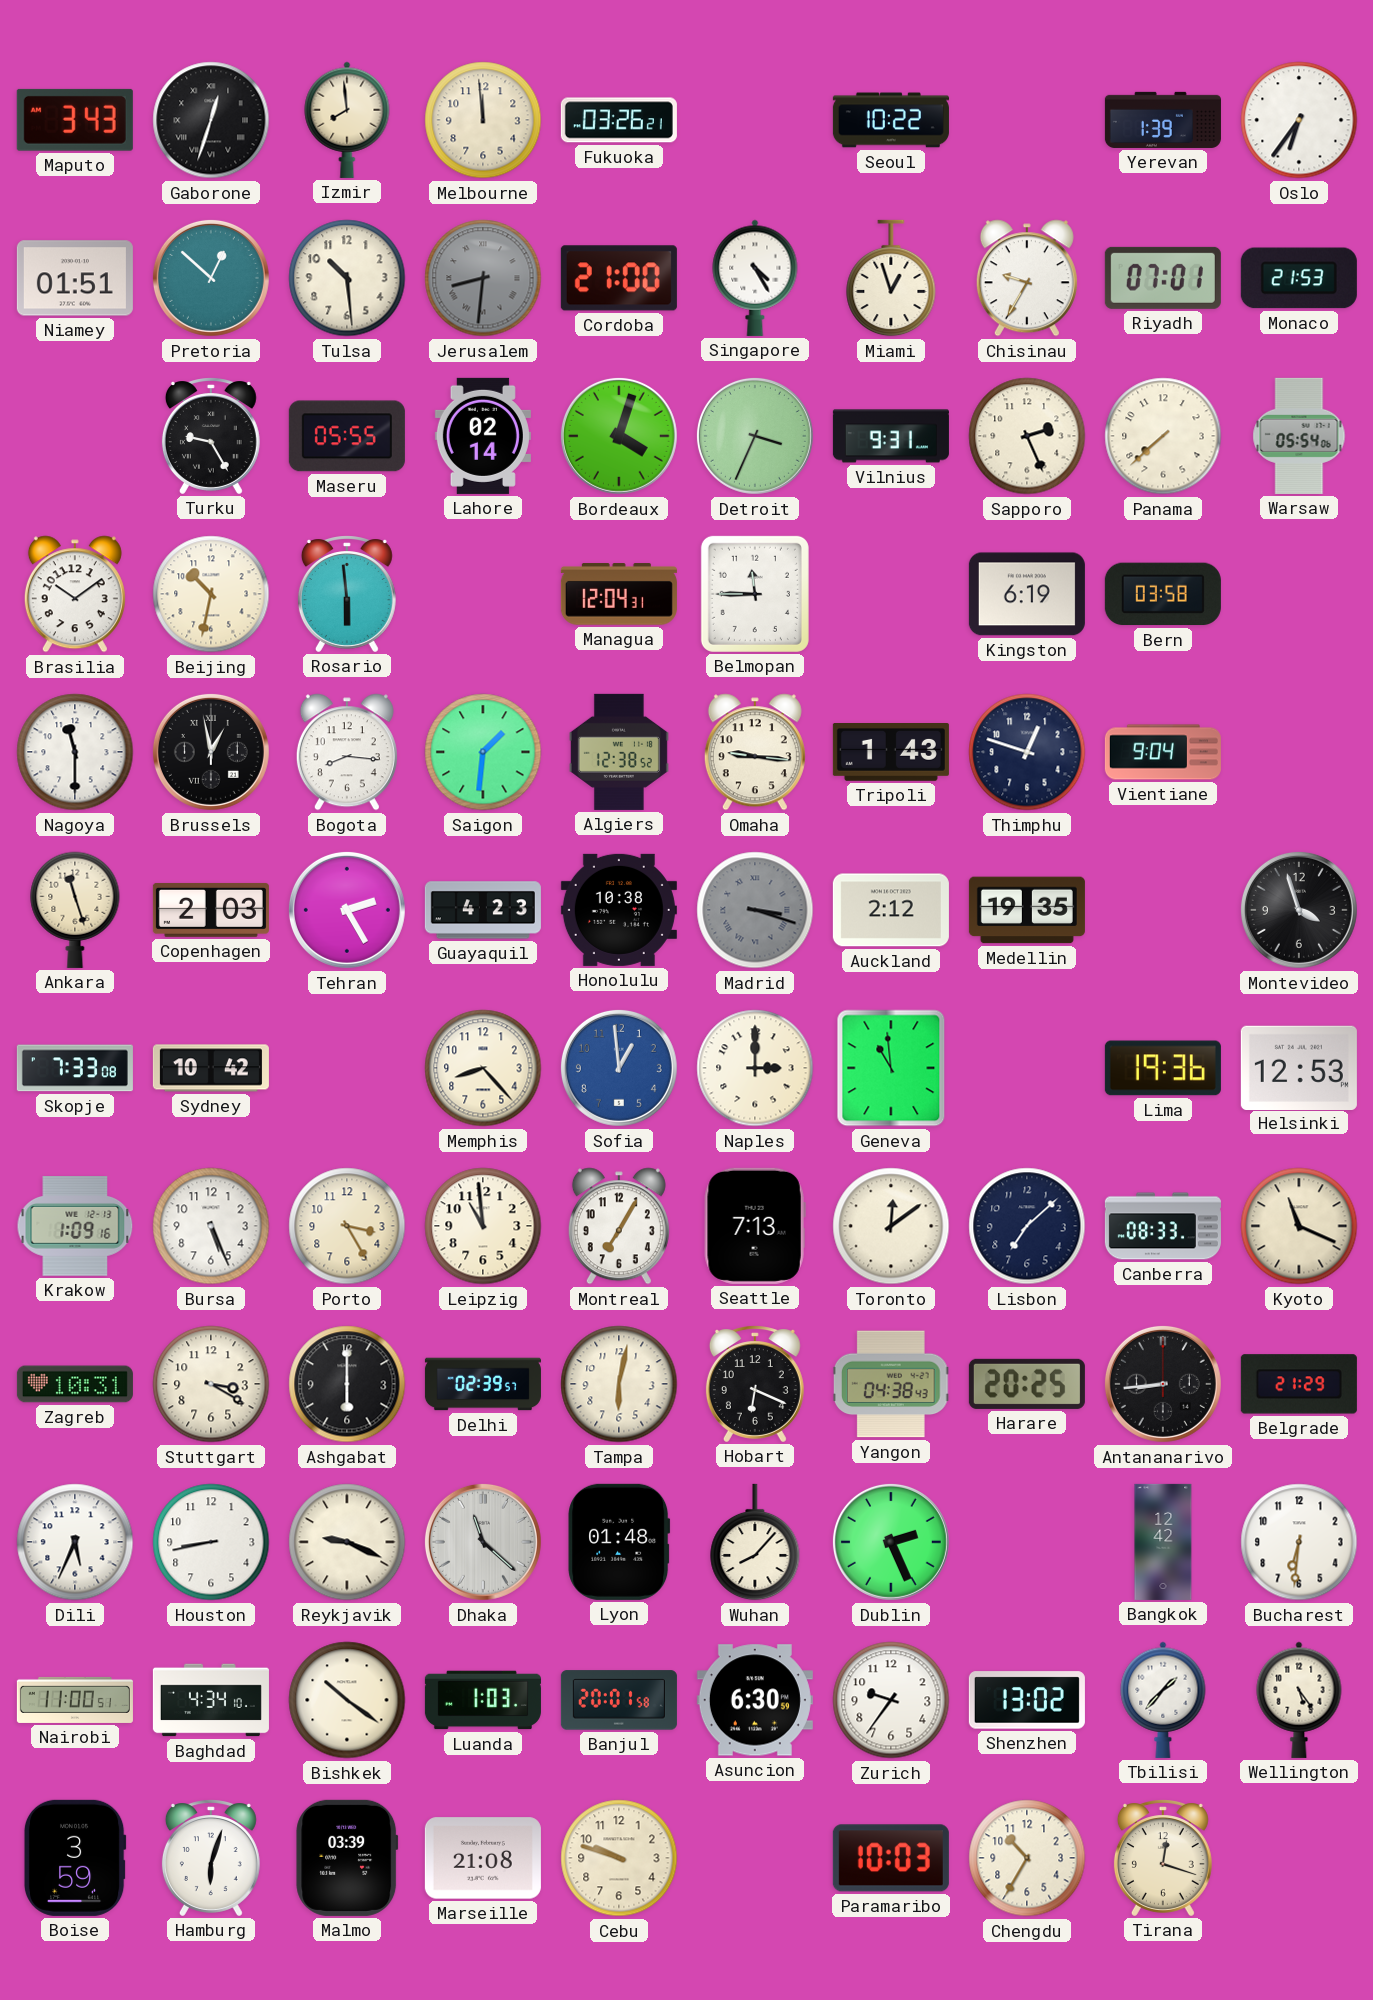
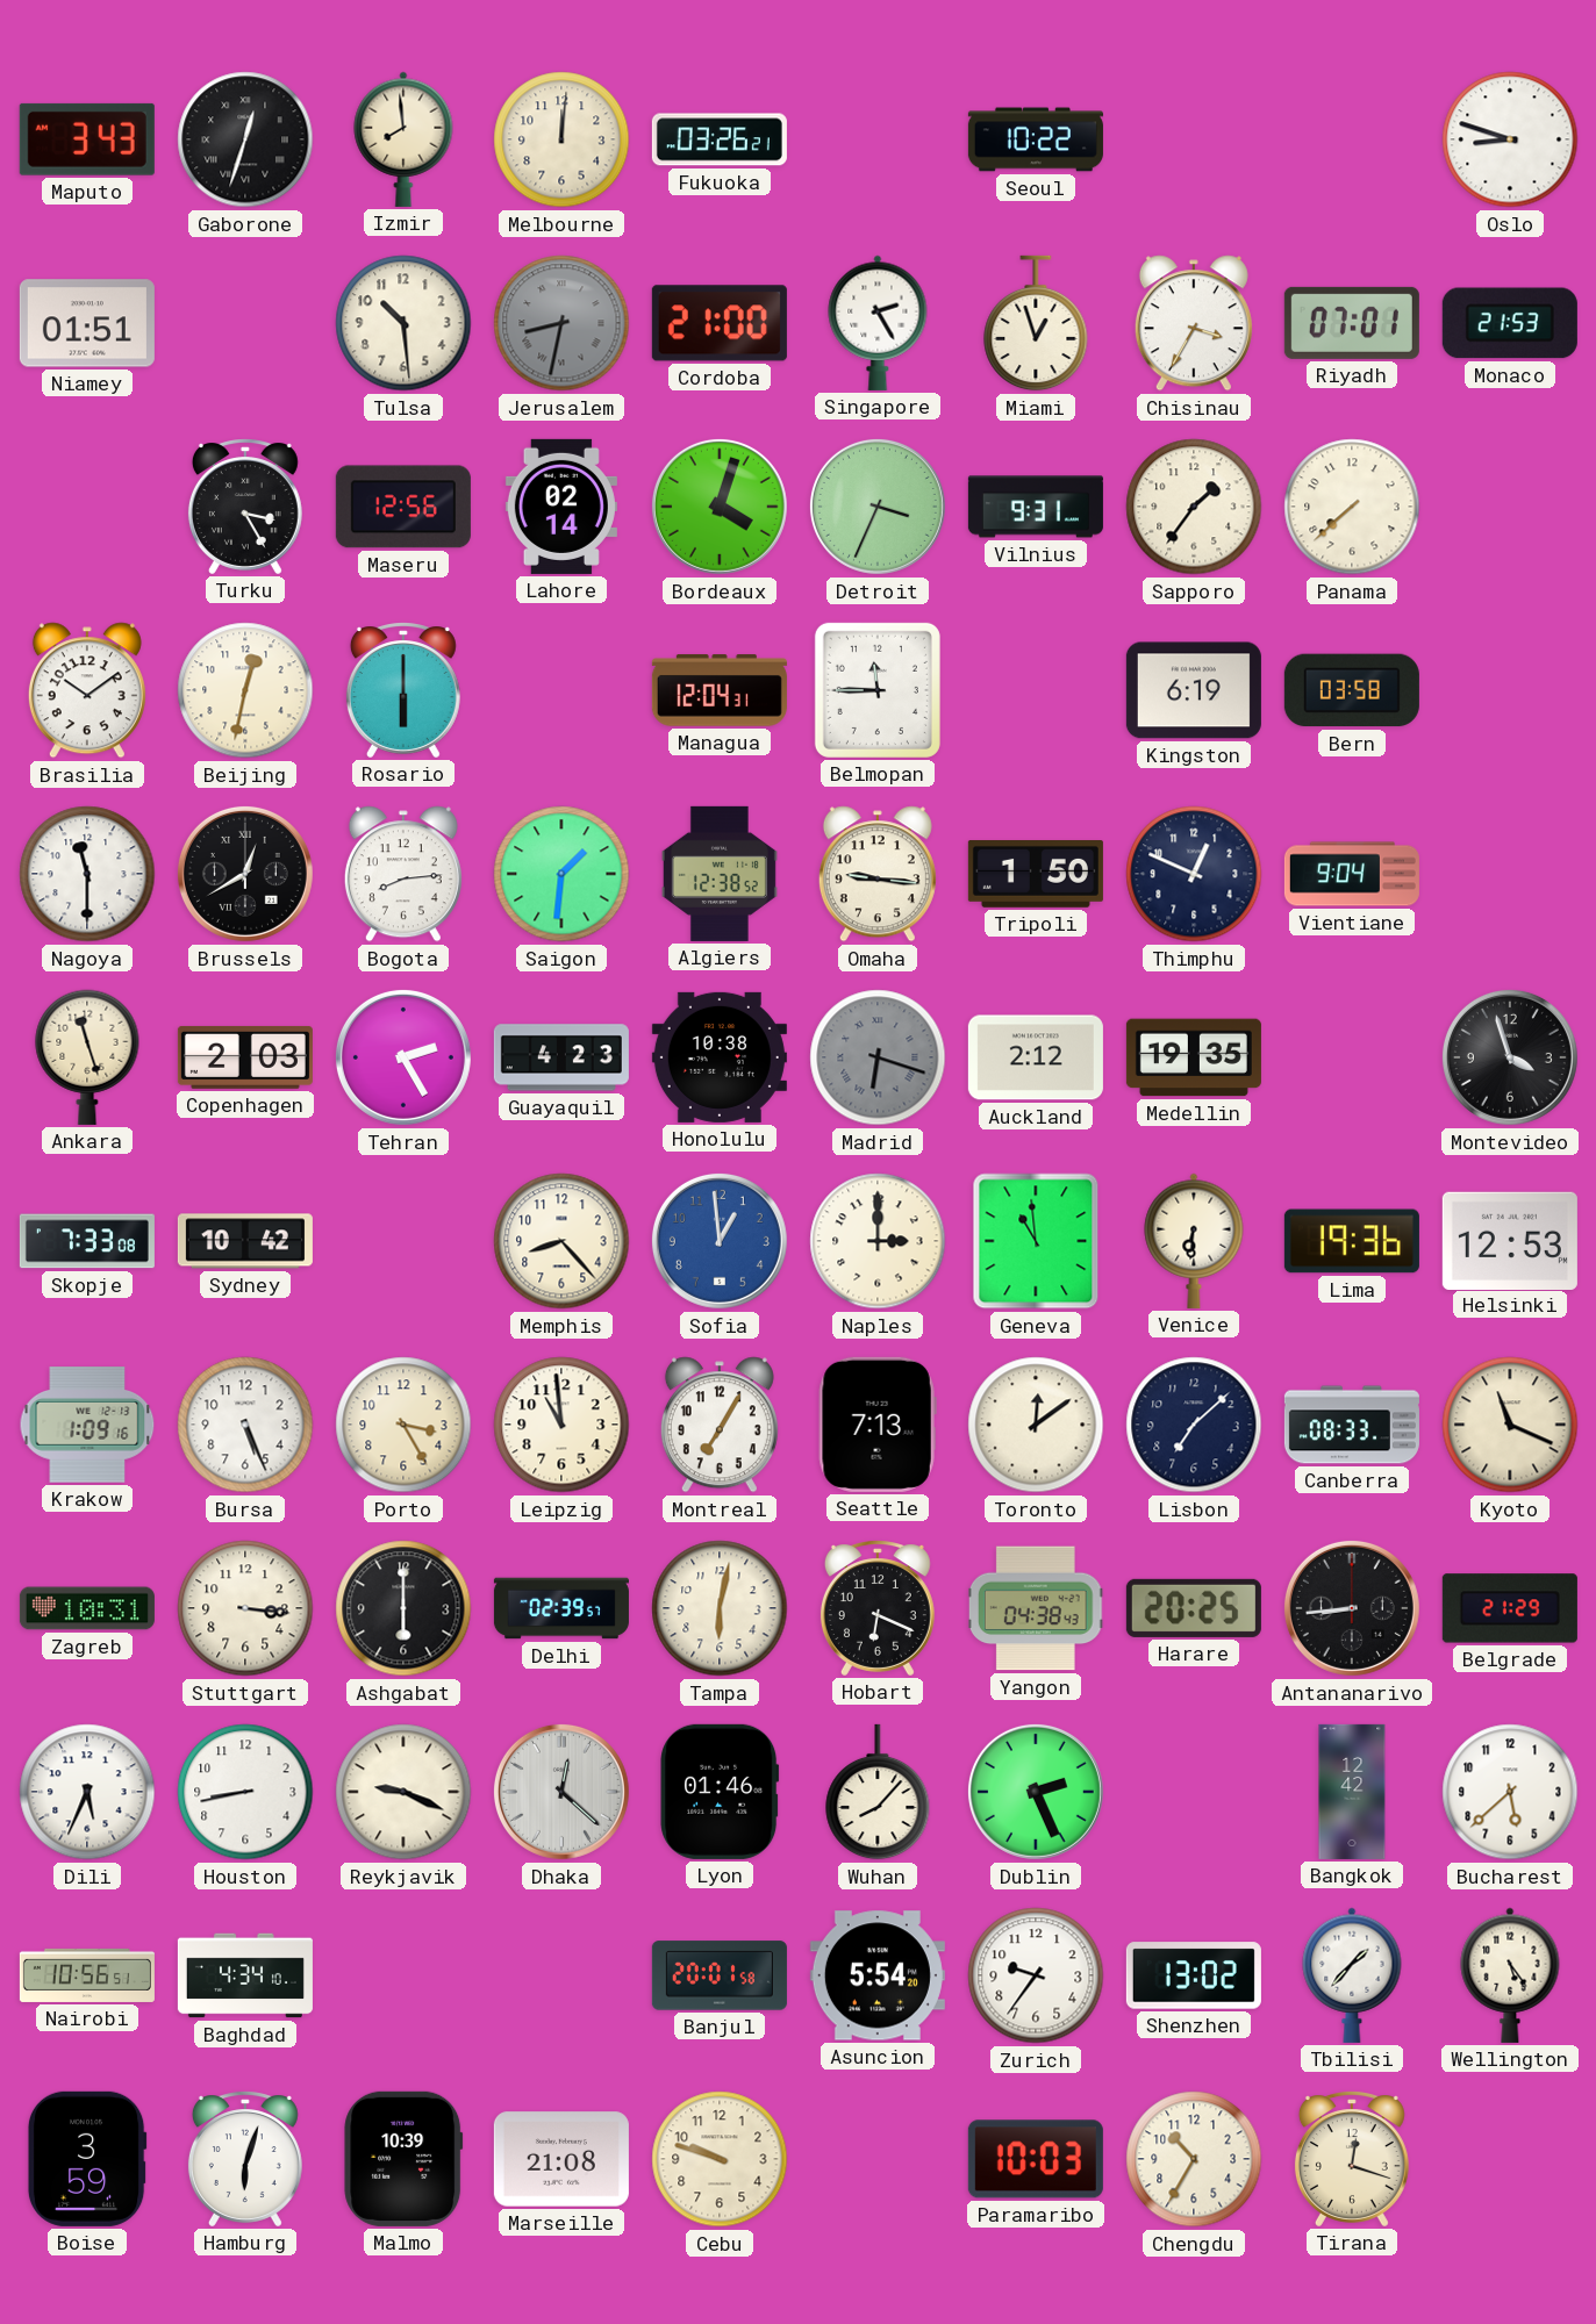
Melbourne: 11:59 -> 12:01 (561, 139)
Yerevan: 1:39 -> none (1163, 120)
Oslo: 6:36 -> 8:48 (1510, 139)
Pretoria: 12:52 -> none (211, 278)
Jerusalem: 8:31 -> 8:32 (561, 323)
Singapore: 4:25 -> 2:25 (878, 323)
Chisinau: 9:35 -> 3:35 (1194, 323)
Turku: 9:25 -> 3:25 (245, 507)
Maseru: 05:55 -> 12:56 (403, 507)
Sapporo: 2:26 -> 1:36 (1194, 507)
Warsaw: 05:54 -> none (1299, 436)
Beijing: 10:32 -> 12:32 (245, 690)
Rosario: 5:59 -> 6:00 (403, 690)
Brussels: 12:58 -> 12:40 (245, 874)
Bogota: 8:16 -> 8:14 (403, 874)
Tripoli: 1:43 -> 1:50 (1036, 875)
Thimphu: 12:48 -> 12:49 (1194, 874)
Madrid: 3:18 -> 6:18 (878, 1057)
Venice: none -> 6:31 (1194, 1241)
Stuttgart: 3:20 -> 3:16 (245, 1608)
Dhaka: 11:22 -> 12:22 (561, 1792)
Lyon: 01:48 -> 01:46 (720, 1792)
Bucharest: 6:31 -> 5:38 (1510, 1792)
Nairobi: 11:00 -> 10:56 (87, 1975)
Bishkek: 10:21 -> none (347, 1700)
Luanda: 1:03 -> none (483, 1700)
Asuncion: 6:30 -> 5:54 (878, 1975)
Malmo: 03:39 -> 10:39 (403, 2159)
